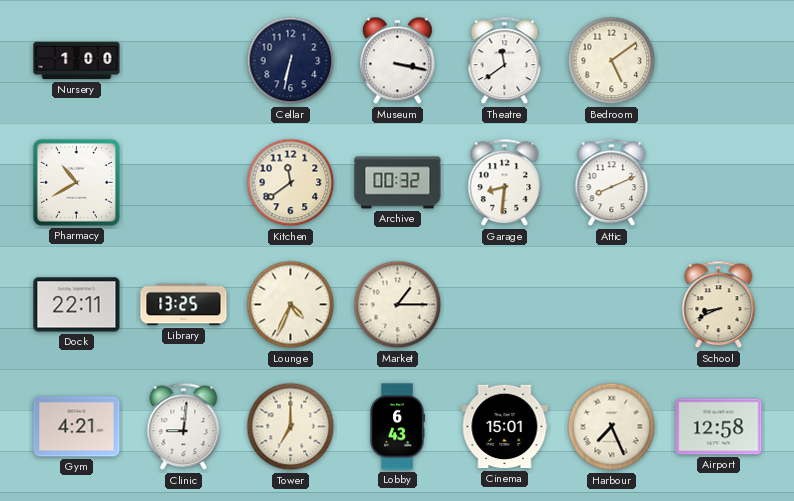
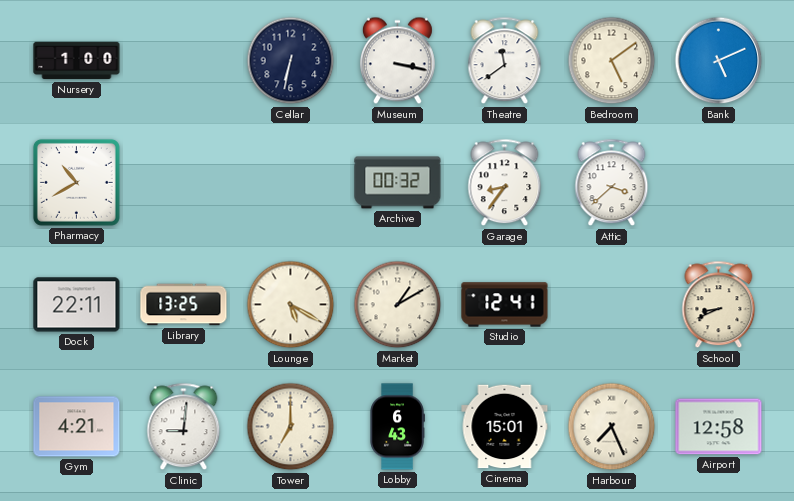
Bank: none -> 5:11 (719, 61)
Kitchen: 11:39 -> none (291, 183)
Garage: 8:31 -> 8:36 (505, 183)
Attic: 8:11 -> 3:38 (612, 183)
Lounge: 4:34 -> 5:20 (291, 305)
Market: 1:15 -> 1:10 (398, 305)
Studio: none -> 12:41 (505, 305)
